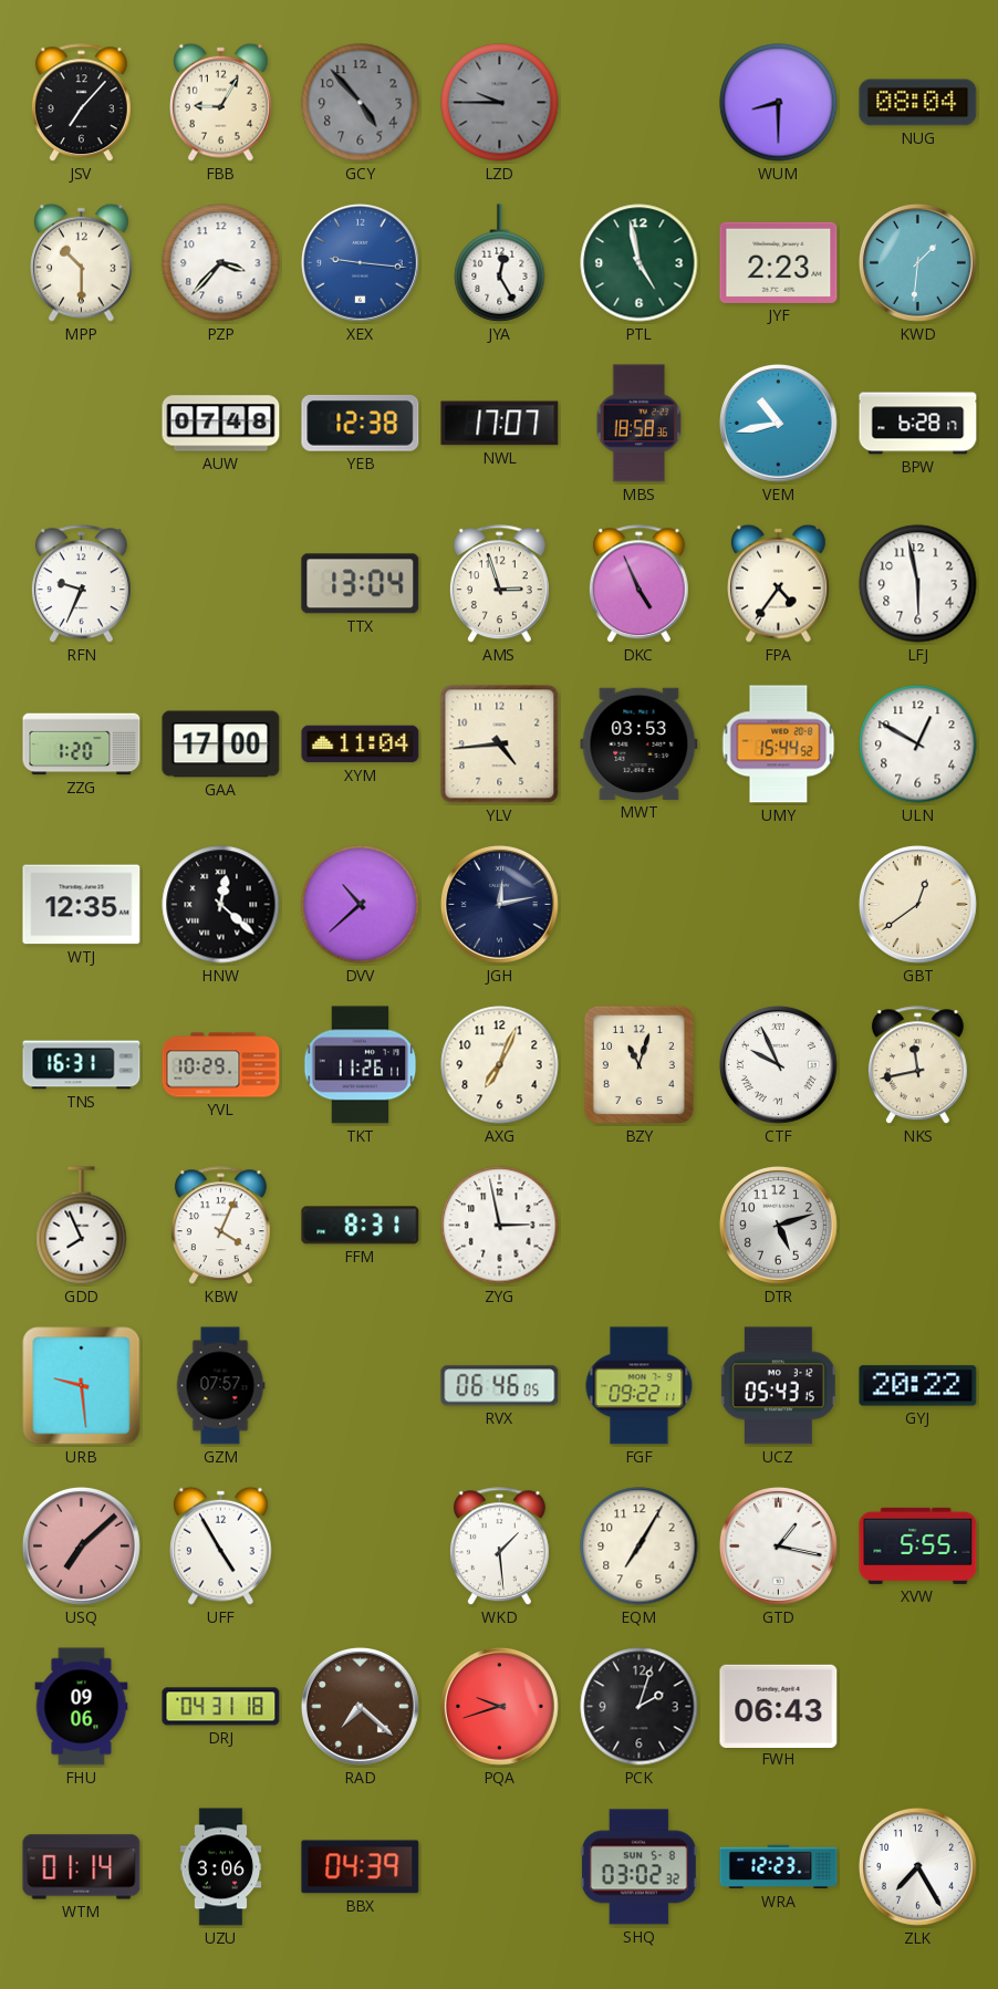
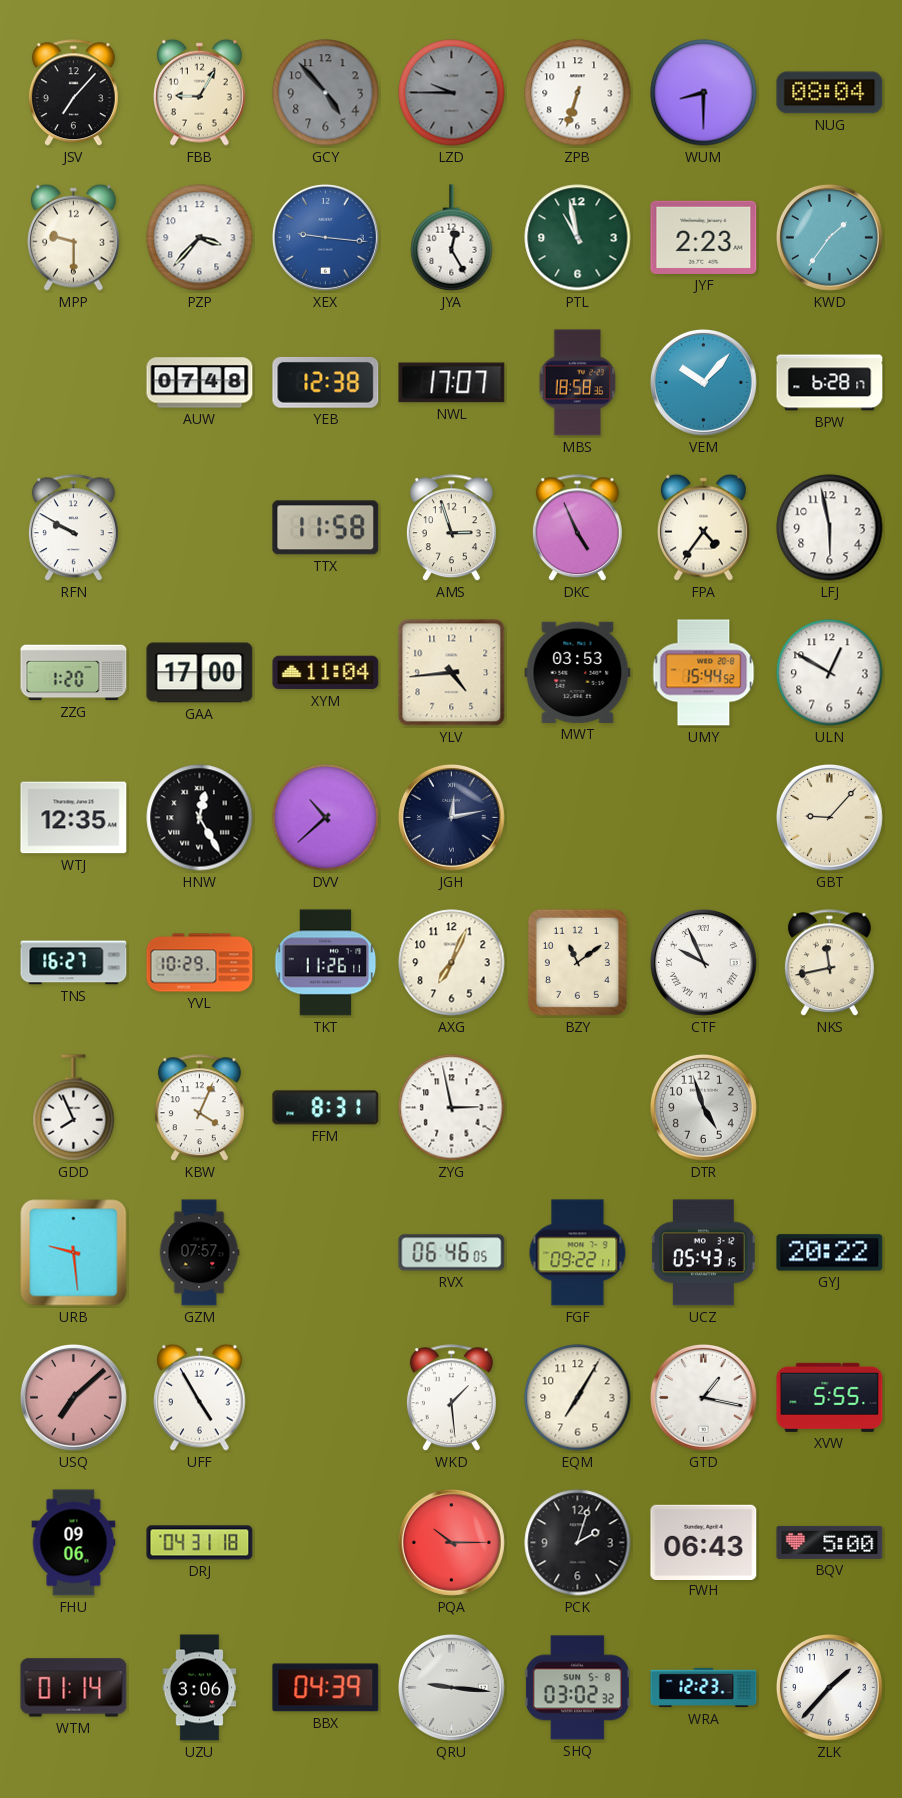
ZPB: none -> 6:33 (578, 93)
MPP: 10:30 -> 9:30 (74, 237)
PTL: 4:58 -> 10:58 (578, 238)
KWD: 1:31 -> 1:36 (829, 237)
VEM: 10:43 -> 10:07 (703, 382)
RFN: 9:34 -> 9:50 (73, 528)
TTX: 13:04 -> 11:58 (326, 528)
HNW: 12:22 -> 12:25 (200, 818)
GBT: 12:39 -> 9:07 (829, 817)
TNS: 16:31 -> 16:27 (74, 963)
BZY: 11:03 -> 11:09 (577, 962)
DTR: 5:12 -> 4:57 (703, 1107)
RAD: 7:22 -> none (360, 1706)
PQA: 9:42 -> 10:15 (451, 1542)
BQV: none -> 5:00 (830, 1542)
QRU: none -> 9:16 (451, 1687)
ZLK: 7:25 -> 1:37 (829, 1687)
